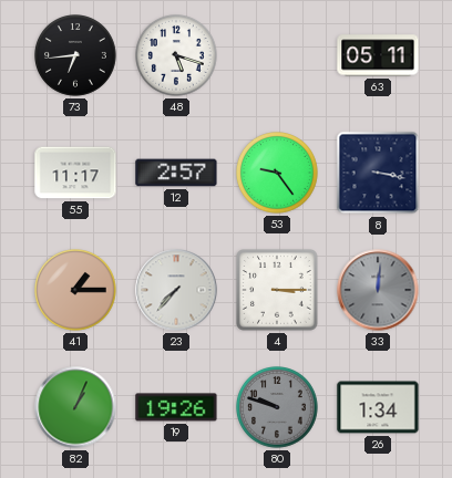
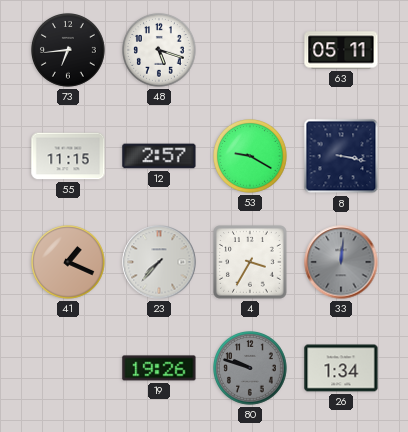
55: 11:17 -> 11:15 (68, 156)
53: 9:24 -> 9:20 (251, 157)
41: 1:15 -> 1:19 (69, 263)
4: 3:15 -> 3:35 (250, 262)
82: 1:04 -> none (75, 407)
